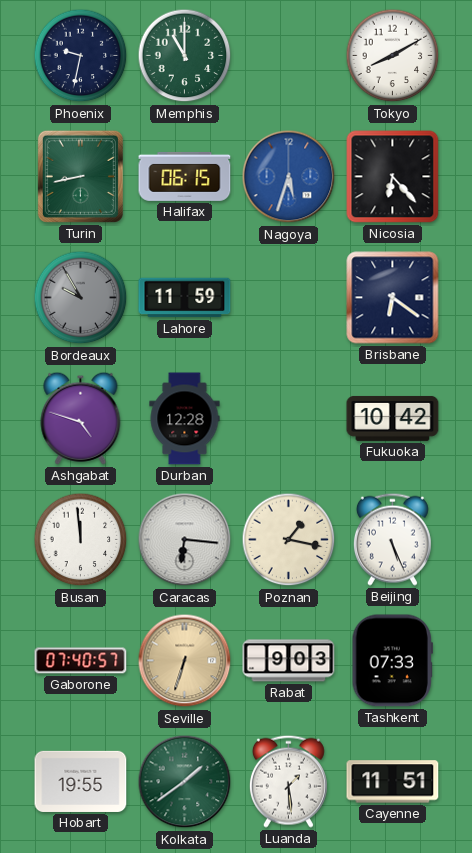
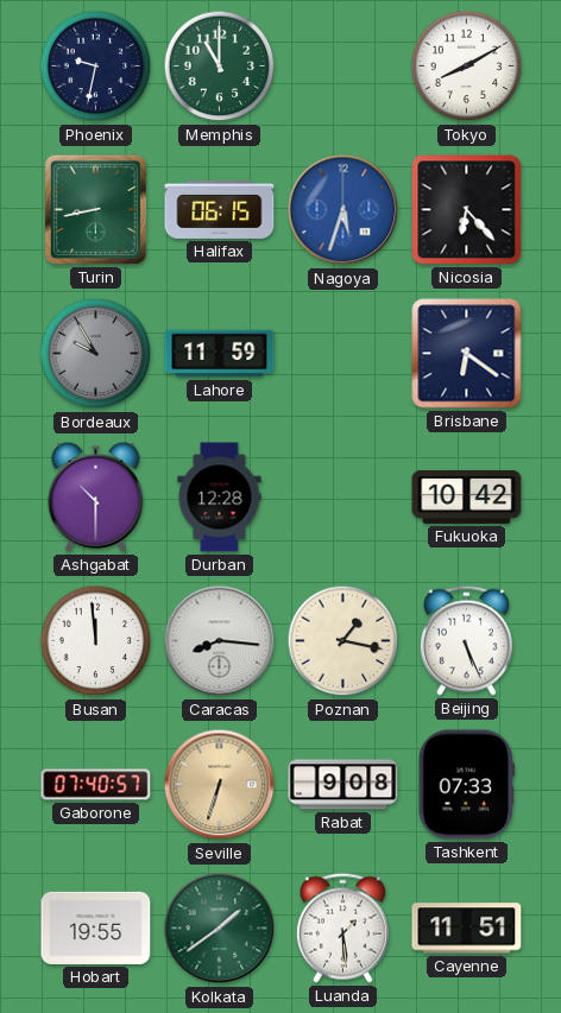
Ashgabat: 4:48 -> 10:30 (96, 496)
Caracas: 6:16 -> 8:16 (220, 641)
Rabat: 9:03 -> 9:08 (343, 785)
